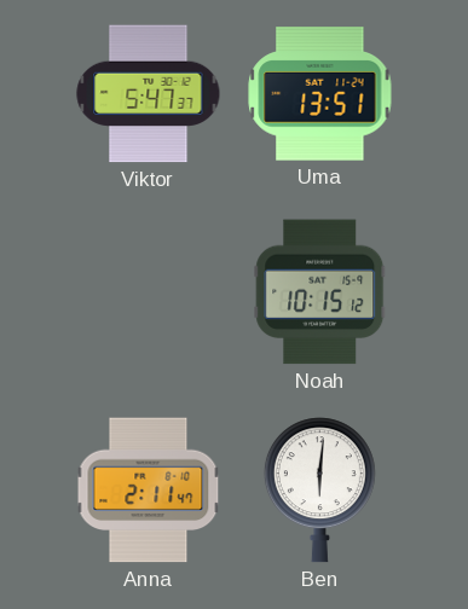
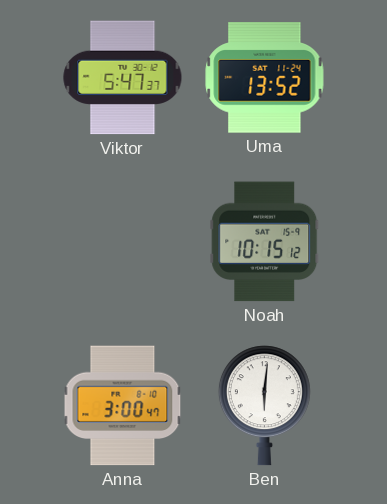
Uma: 13:51 -> 13:52 (265, 78)
Anna: 2:11 -> 3:00 (123, 406)
